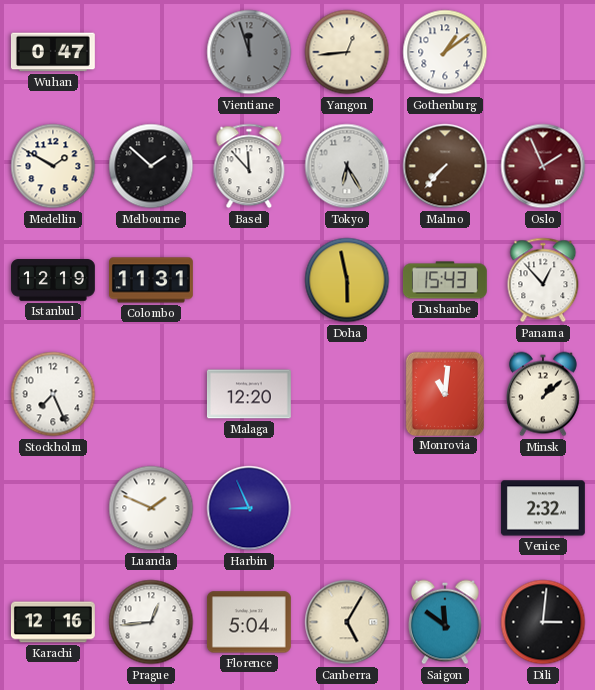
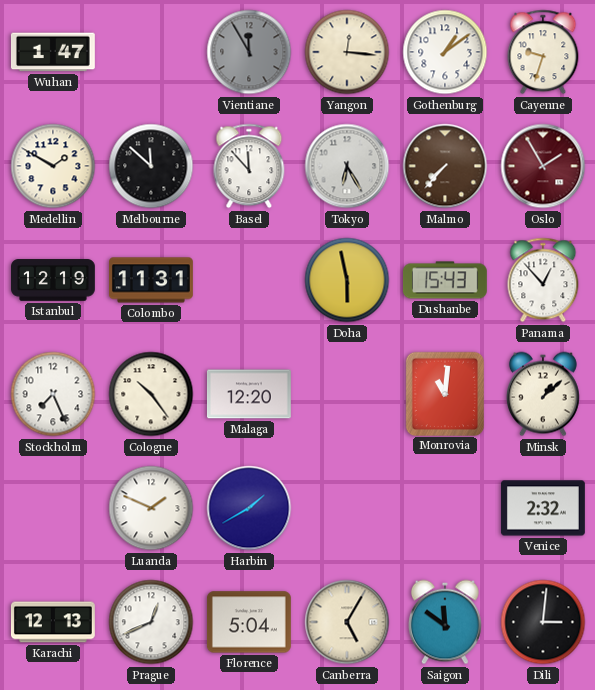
Wuhan: 0:47 -> 1:47 (53, 52)
Vientiane: 11:57 -> 11:55 (249, 52)
Yangon: 12:44 -> 12:16 (347, 52)
Cayenne: none -> 9:33 (543, 52)
Melbourne: 1:52 -> 11:52 (151, 166)
Oslo: 1:56 -> 1:55 (543, 166)
Cologne: none -> 10:24 (151, 394)
Harbin: 8:56 -> 1:40 (249, 508)
Karachi: 12:16 -> 12:13 (53, 622)
Prague: 12:44 -> 12:41 (151, 622)
